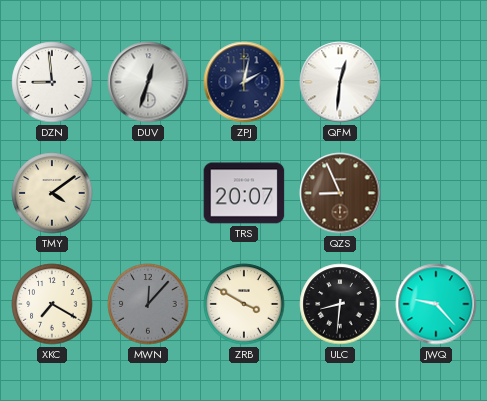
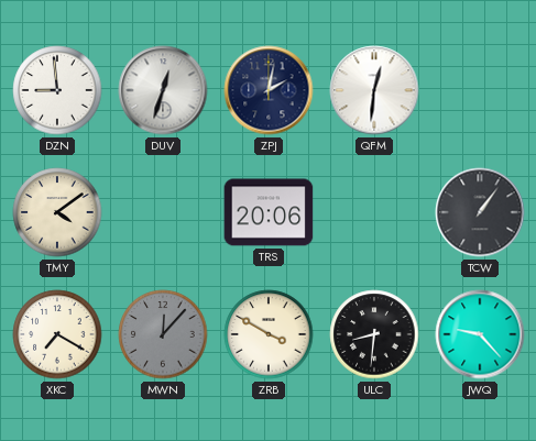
TRS: 20:07 -> 20:06 (269, 212)
QZS: 8:56 -> none (340, 193)
TCW: none -> 1:06 (480, 212)
